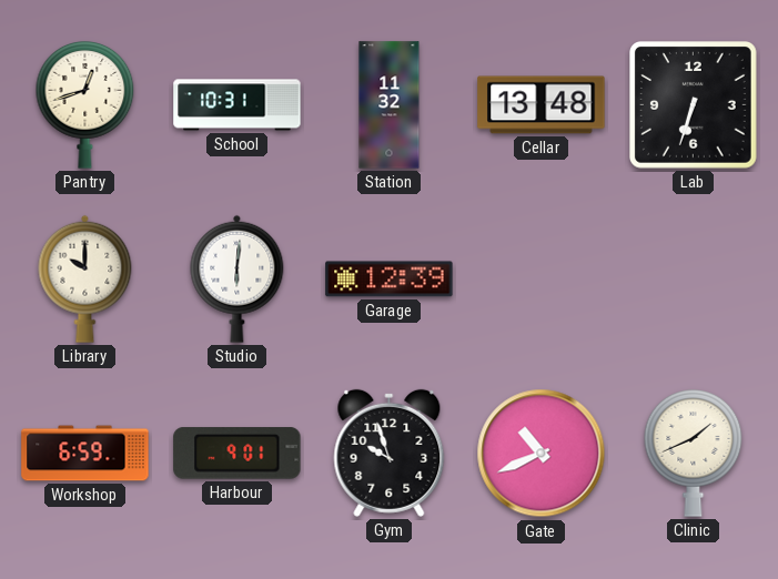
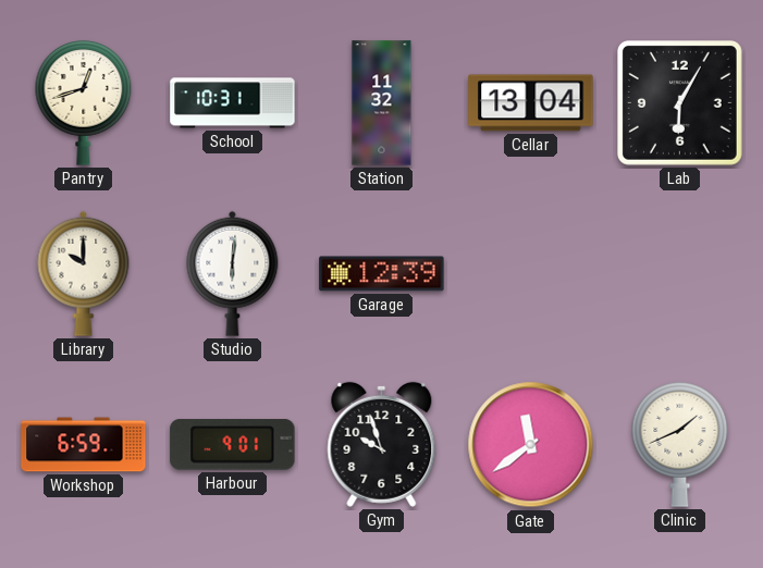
Cellar: 13:48 -> 13:04 (531, 103)
Lab: 6:33 -> 6:05 (680, 103)
Gate: 10:41 -> 11:39 (531, 445)
